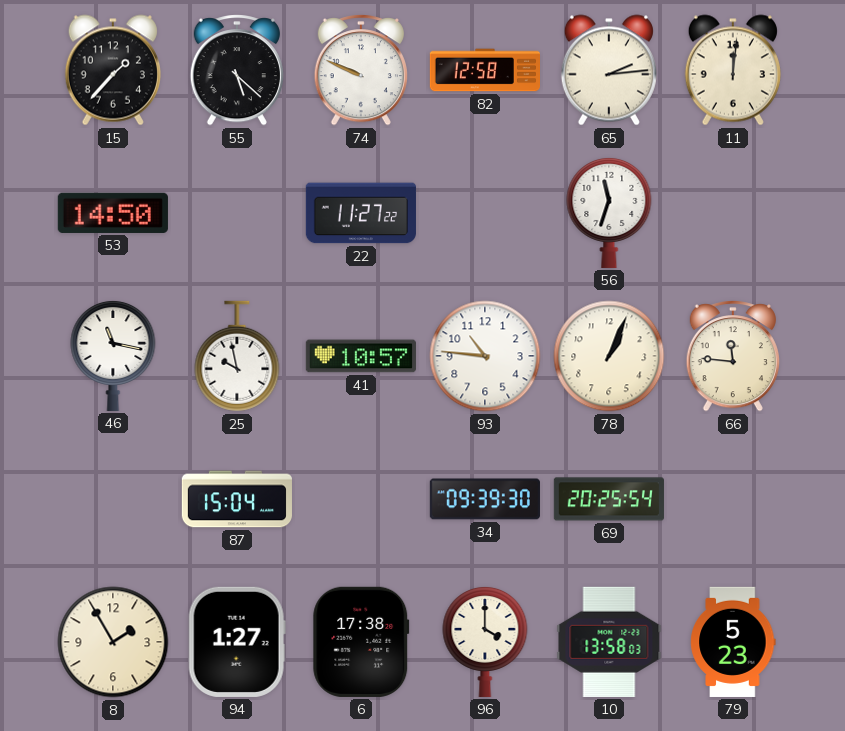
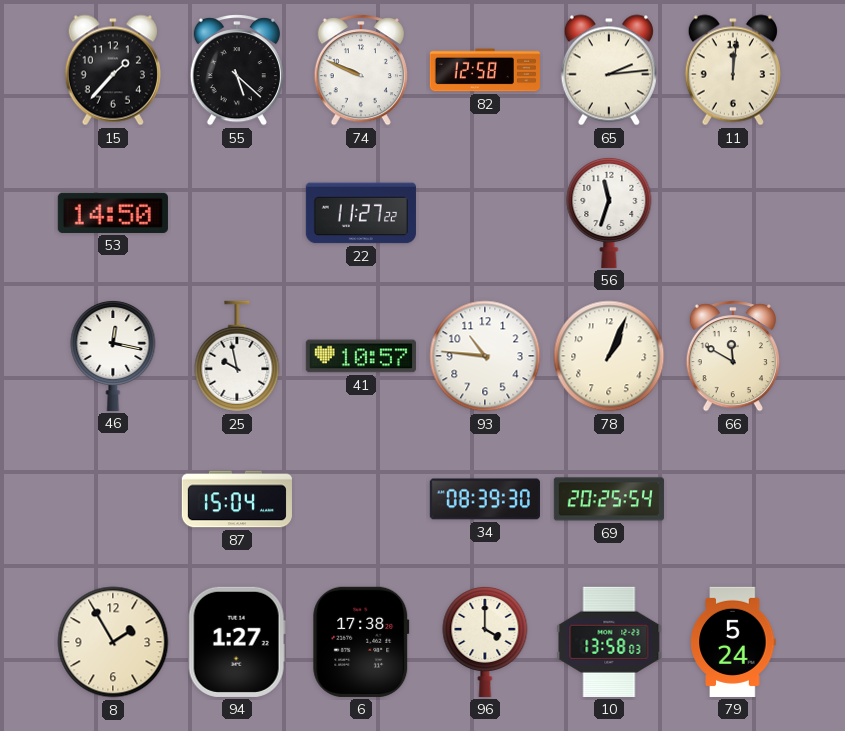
46: 11:17 -> 12:17 (113, 355)
66: 11:46 -> 11:50 (733, 357)
34: 09:39 -> 08:39 (485, 499)
79: 5:23 -> 5:24 (733, 642)
